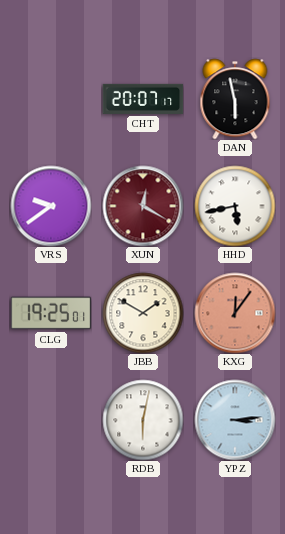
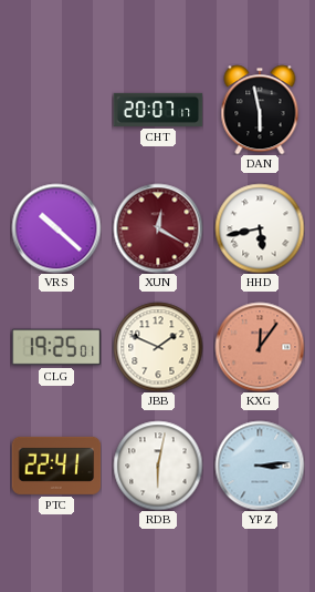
VRS: 9:39 -> 10:22 (56, 228)
JBB: 1:50 -> 1:49 (158, 347)
PTC: none -> 22:41 (56, 466)
